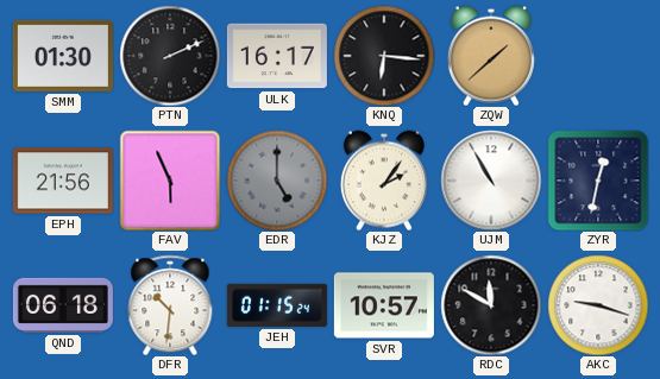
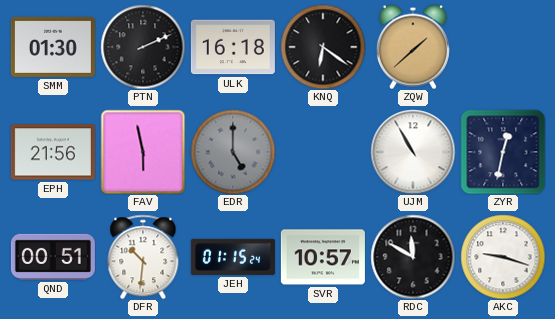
ULK: 16:17 -> 16:18 (233, 47)
KNQ: 6:16 -> 6:21 (323, 47)
FAV: 5:56 -> 5:58 (143, 152)
KJZ: 2:06 -> none (384, 181)
QND: 06:18 -> 00:51 (53, 257)
